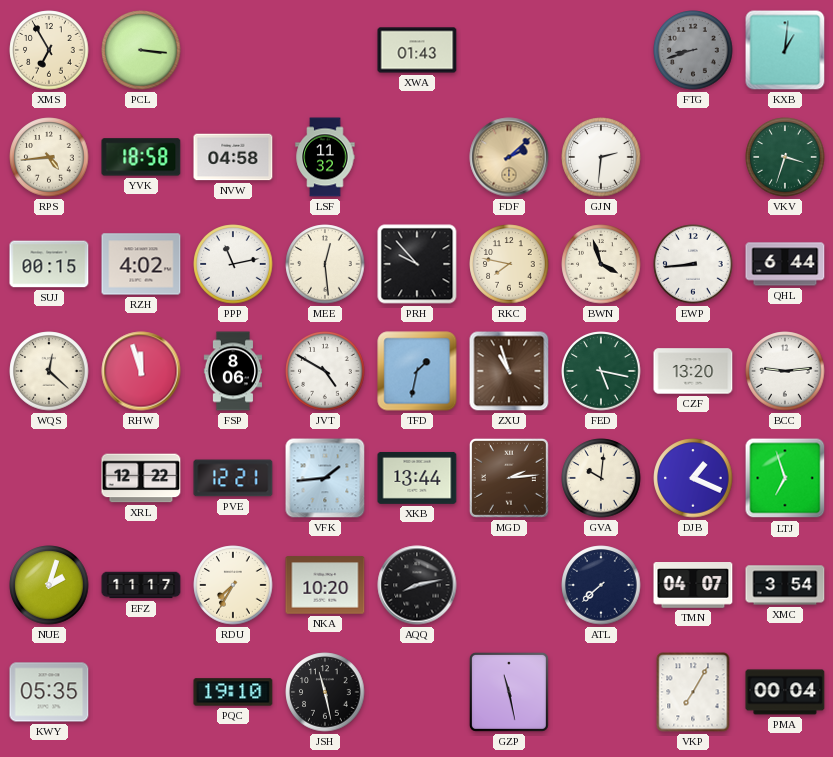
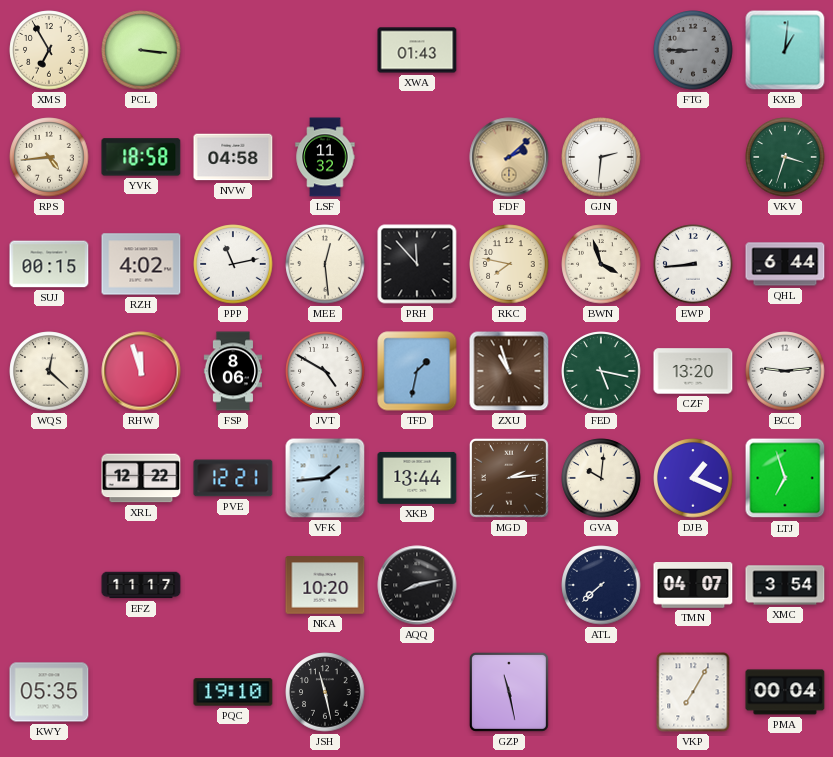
FTG: 8:42 -> 8:45 (693, 50)
PRH: 9:53 -> 11:53 (417, 264)
NUE: 2:03 -> none (49, 585)
RDU: 7:35 -> none (233, 585)
